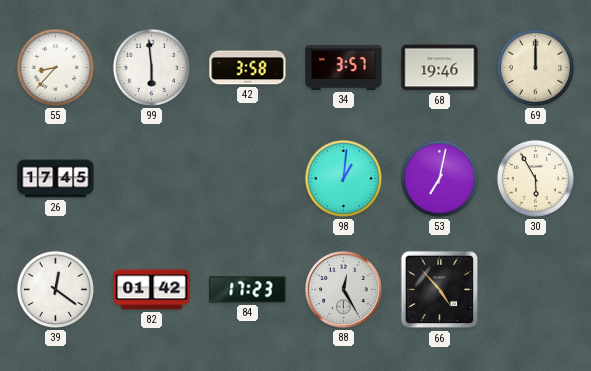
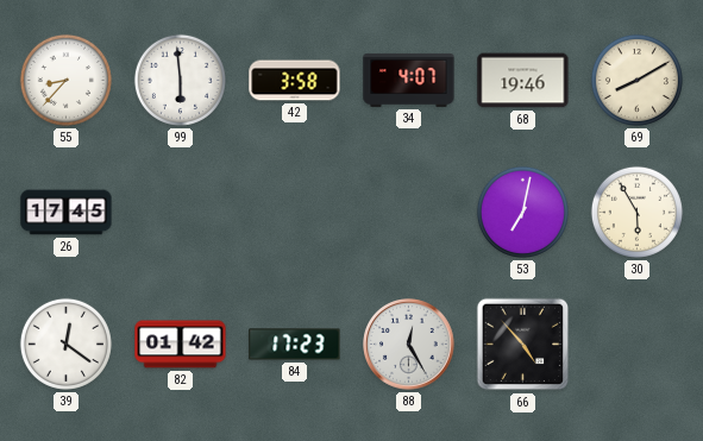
34: 3:57 -> 4:07 (409, 80)
69: 12:00 -> 8:10 (636, 80)
98: 1:01 -> none (343, 178)
